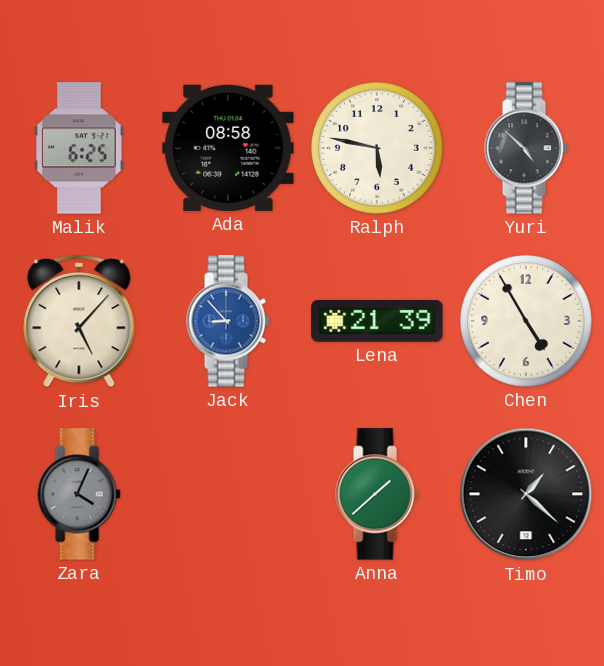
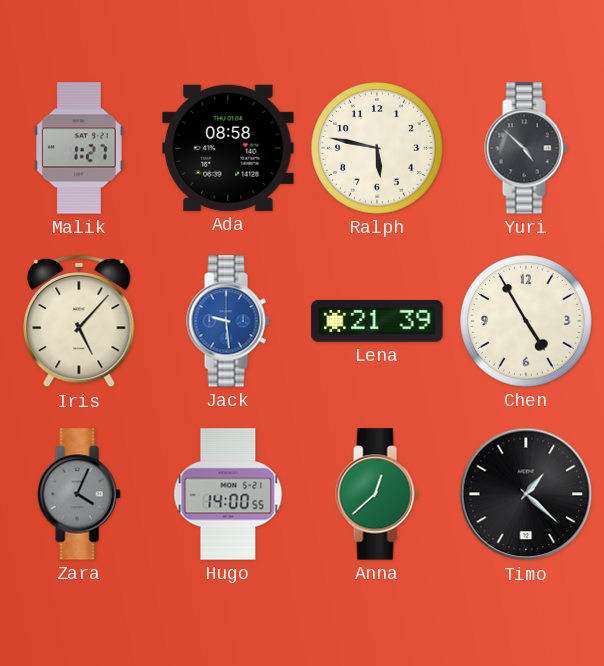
Malik: 6:25 -> 1:27 (80, 148)
Jack: 8:53 -> 9:29 (228, 321)
Hugo: none -> 14:00 (228, 494)
Anna: 1:38 -> 12:38 (377, 494)
